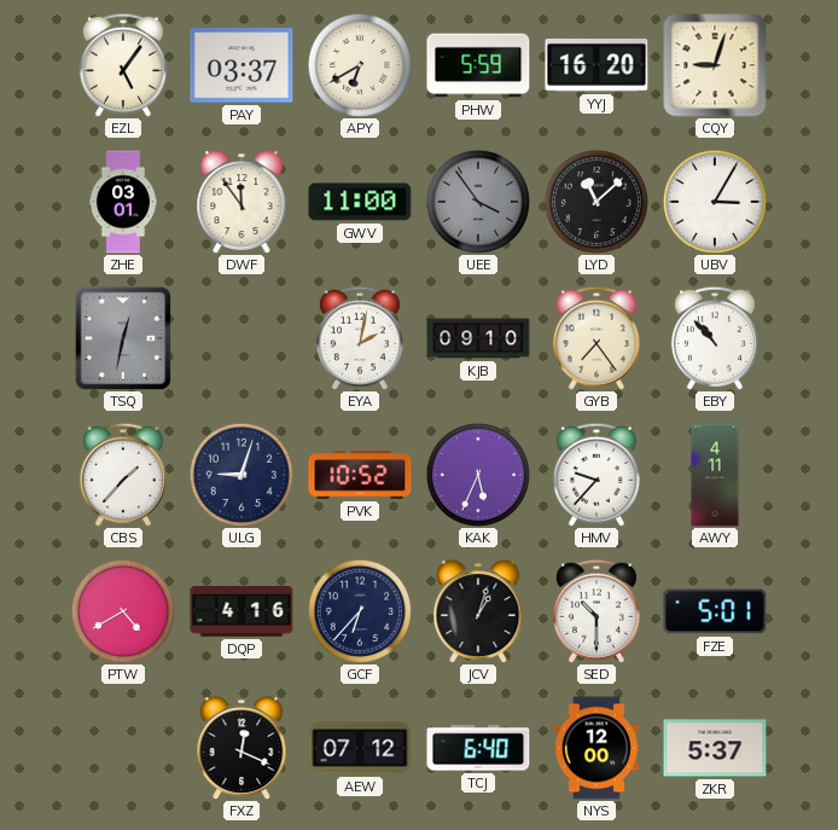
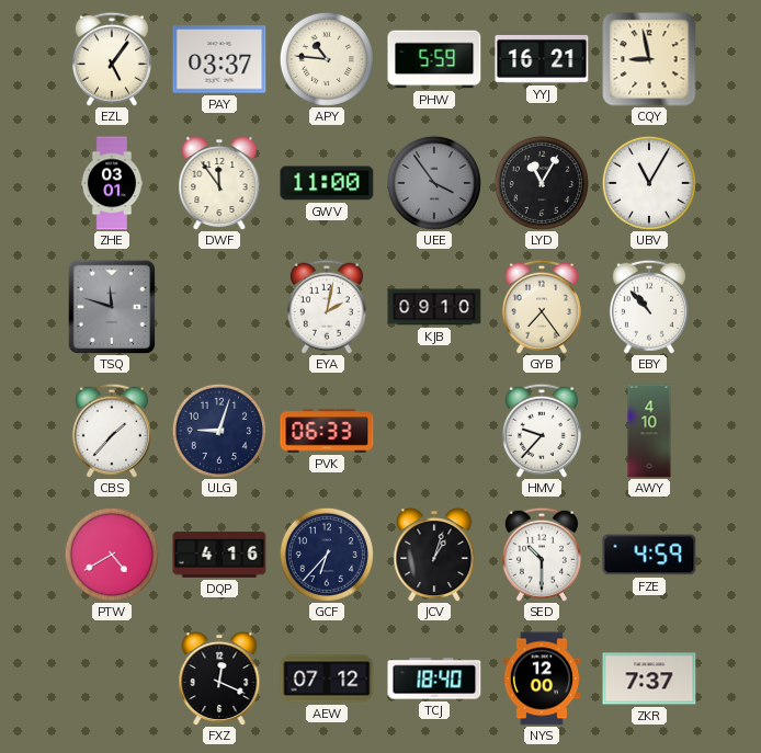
APY: 6:40 -> 10:46 (327, 59)
YYJ: 16:20 -> 16:21 (542, 59)
CQY: 9:03 -> 8:58 (649, 59)
LYD: 11:08 -> 11:05 (542, 183)
UBV: 3:05 -> 11:05 (649, 183)
TSQ: 12:32 -> 11:48 (112, 307)
PVK: 10:52 -> 06:33 (327, 431)
KAK: 5:34 -> none (478, 475)
AWY: 4:11 -> 4:10 (649, 431)
FZE: 5:01 -> 4:59 (649, 555)
TCJ: 6:40 -> 18:40 (434, 678)
ZKR: 5:37 -> 7:37 (649, 678)
